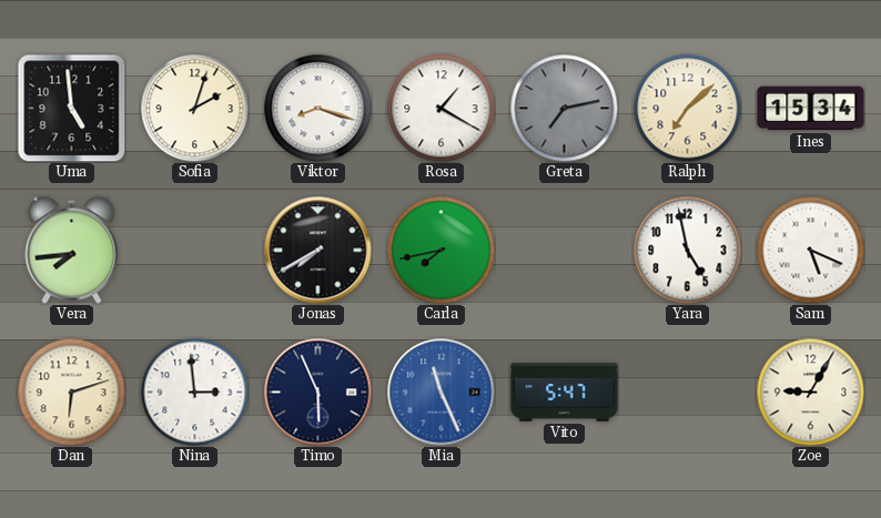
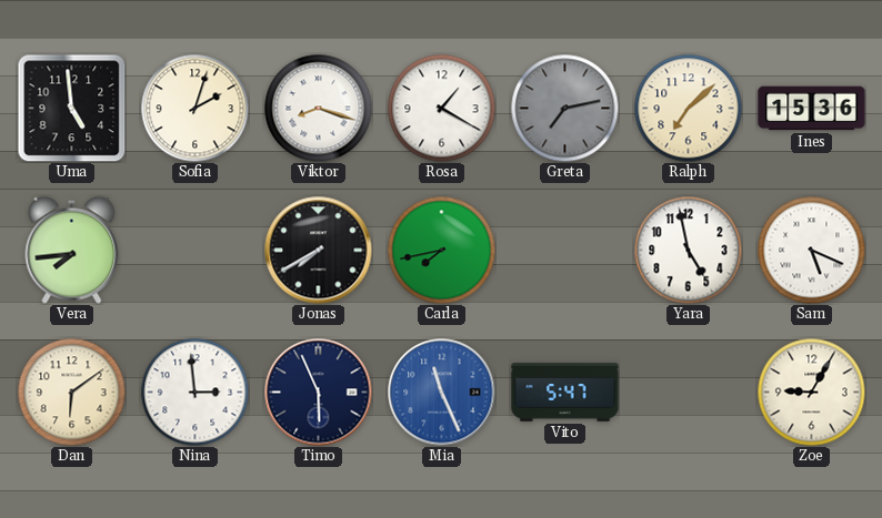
Ines: 15:34 -> 15:36 (812, 109)
Dan: 6:12 -> 6:09 (71, 392)
